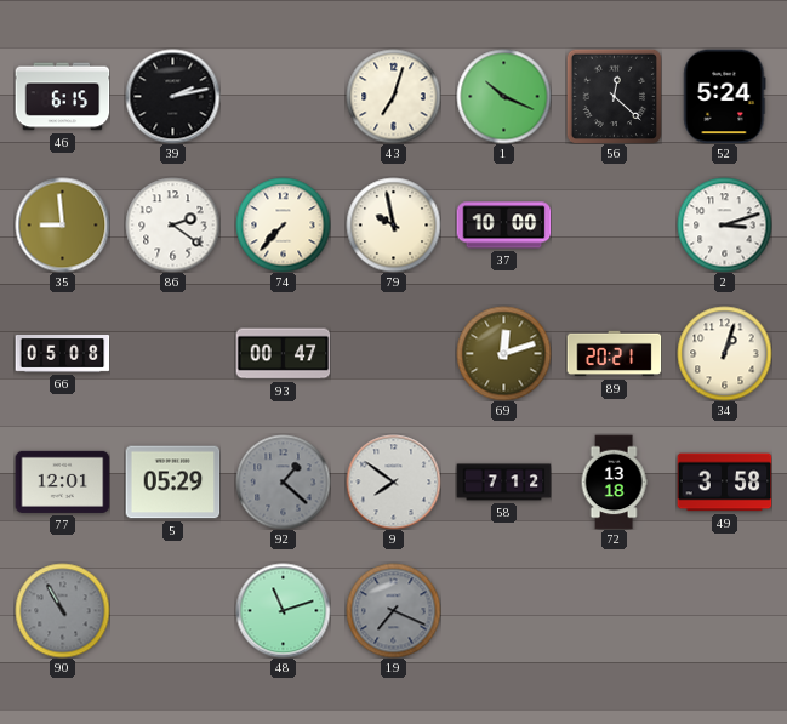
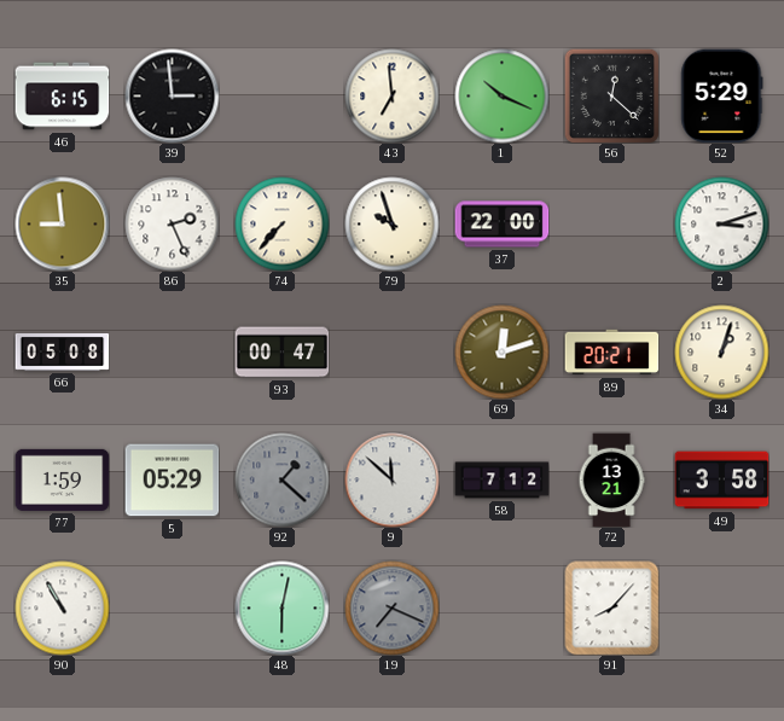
39: 2:13 -> 2:59 (172, 95)
43: 7:03 -> 6:59 (391, 95)
52: 5:24 -> 5:29 (722, 95)
86: 2:21 -> 2:26 (172, 223)
79: 9:58 -> 9:57 (391, 223)
37: 10:00 -> 22:00 (501, 225)
77: 12:01 -> 1:59 (62, 479)
9: 7:51 -> 11:52 (391, 479)
72: 13:18 -> 13:21 (611, 479)
90 dial: grey -> white (62, 607)
48: 11:12 -> 6:02 (281, 607)
91: none -> 8:07 (611, 607)
